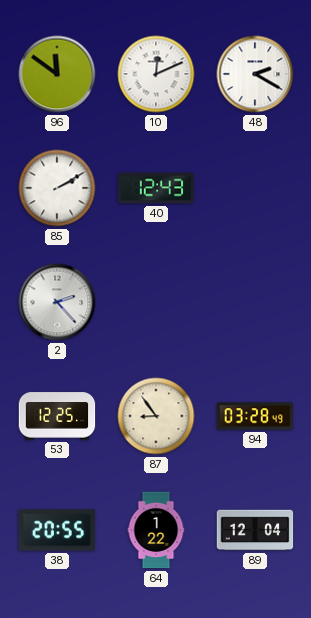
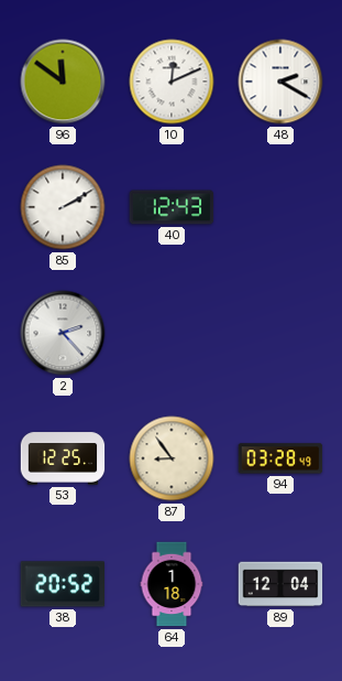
38: 20:55 -> 20:52 (63, 584)
64: 1:22 -> 1:18 (172, 584)
